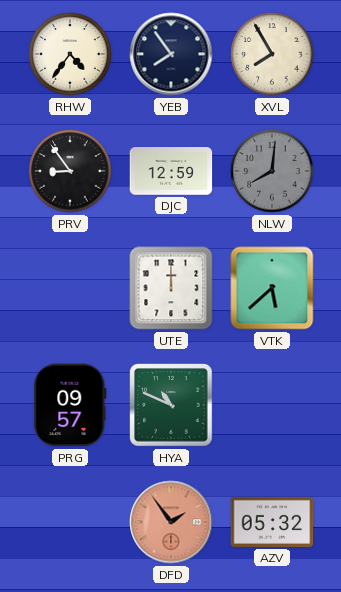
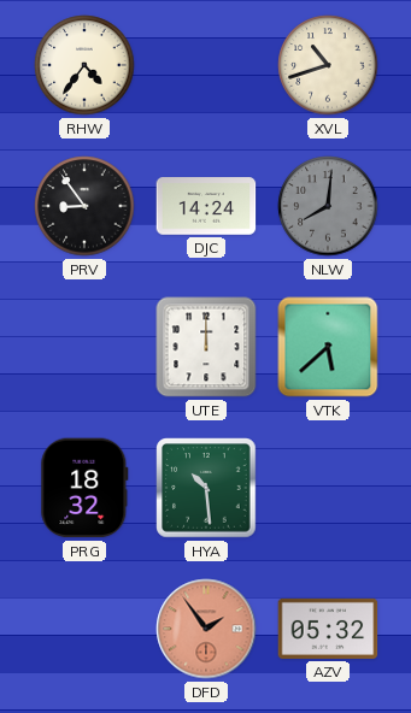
YEB: 7:54 -> none (171, 54)
XVL: 7:55 -> 10:42 (328, 65)
DJC: 12:59 -> 14:24 (206, 206)
PRG: 09:57 -> 18:32 (84, 488)
HYA: 10:49 -> 10:29 (206, 488)
